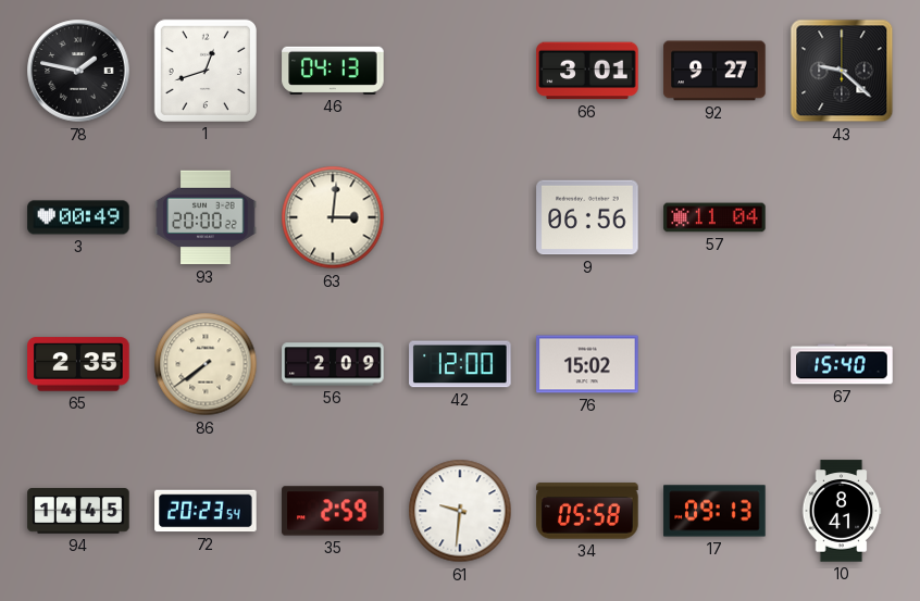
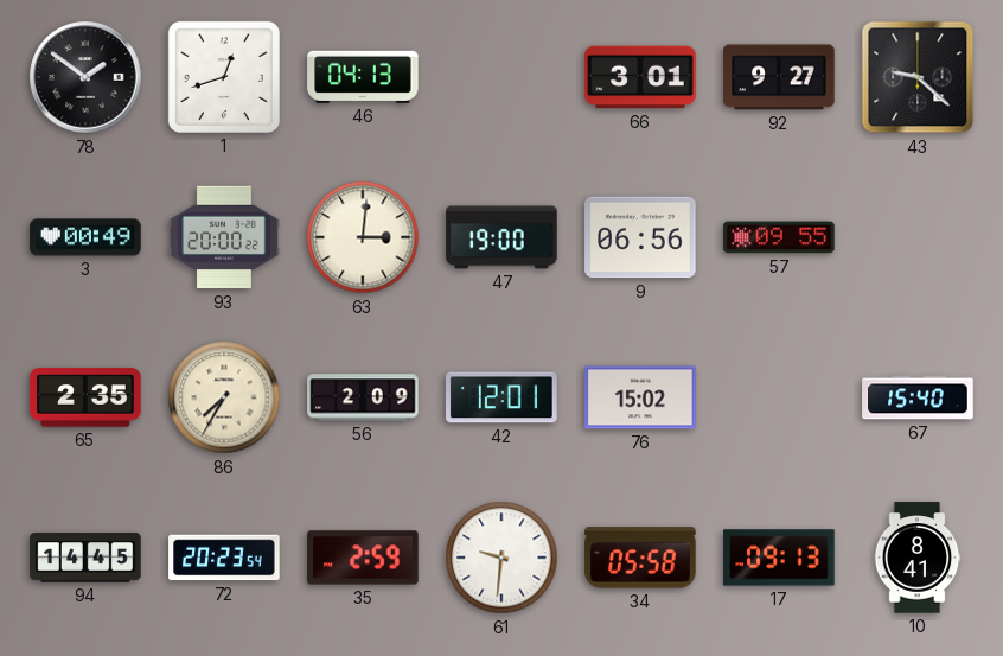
78: 1:47 -> 1:51 (85, 77)
47: none -> 19:00 (502, 237)
57: 11:04 -> 09:55 (779, 237)
86: 7:39 -> 7:35 (224, 397)
42: 12:00 -> 12:01 (502, 397)
